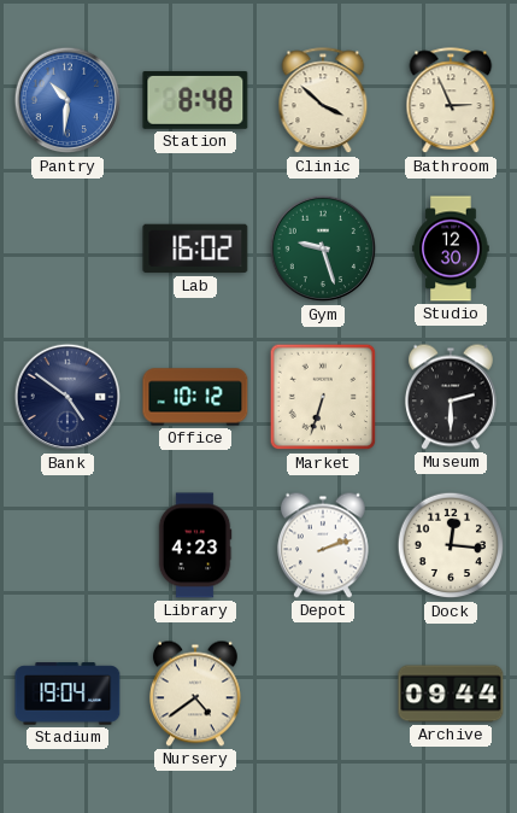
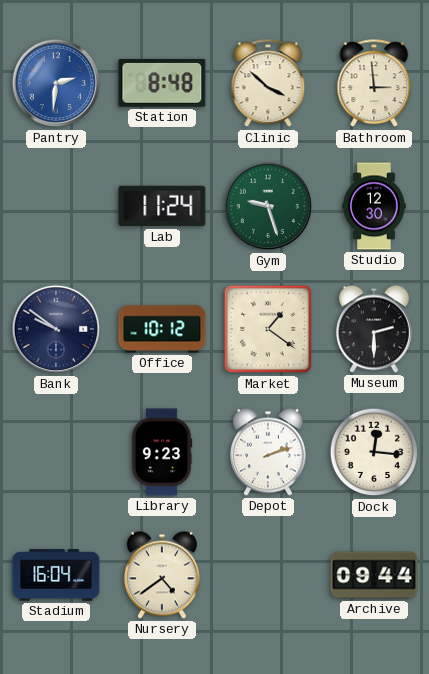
Pantry: 10:31 -> 2:31 (56, 83)
Bathroom: 2:56 -> 2:59 (374, 84)
Lab: 16:02 -> 11:24 (162, 206)
Bank: 4:51 -> 9:51 (56, 329)
Market: 6:33 -> 1:21 (268, 329)
Library: 4:23 -> 9:23 (162, 452)
Stadium: 19:04 -> 16:04 (56, 575)
